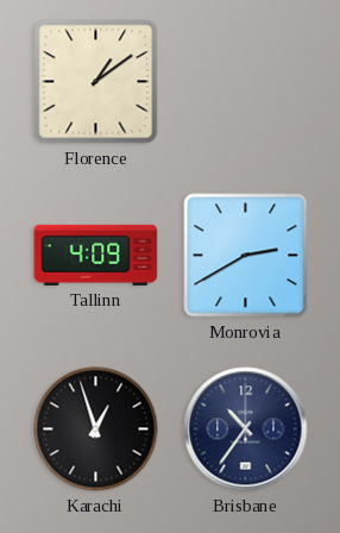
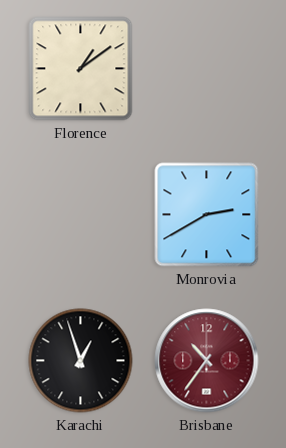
Tallinn: 4:09 -> none (96, 255)
Brisbane dial: navy -> burgundy (207, 361)
